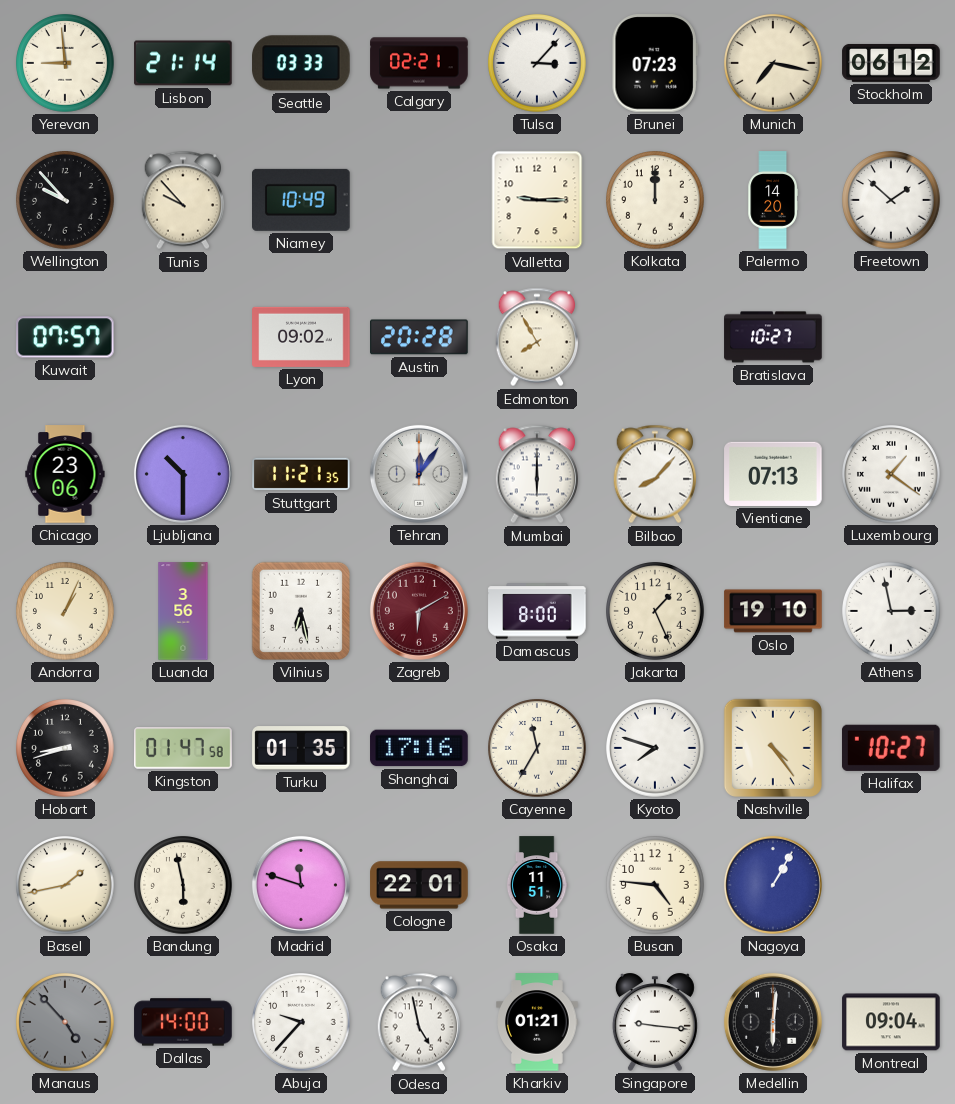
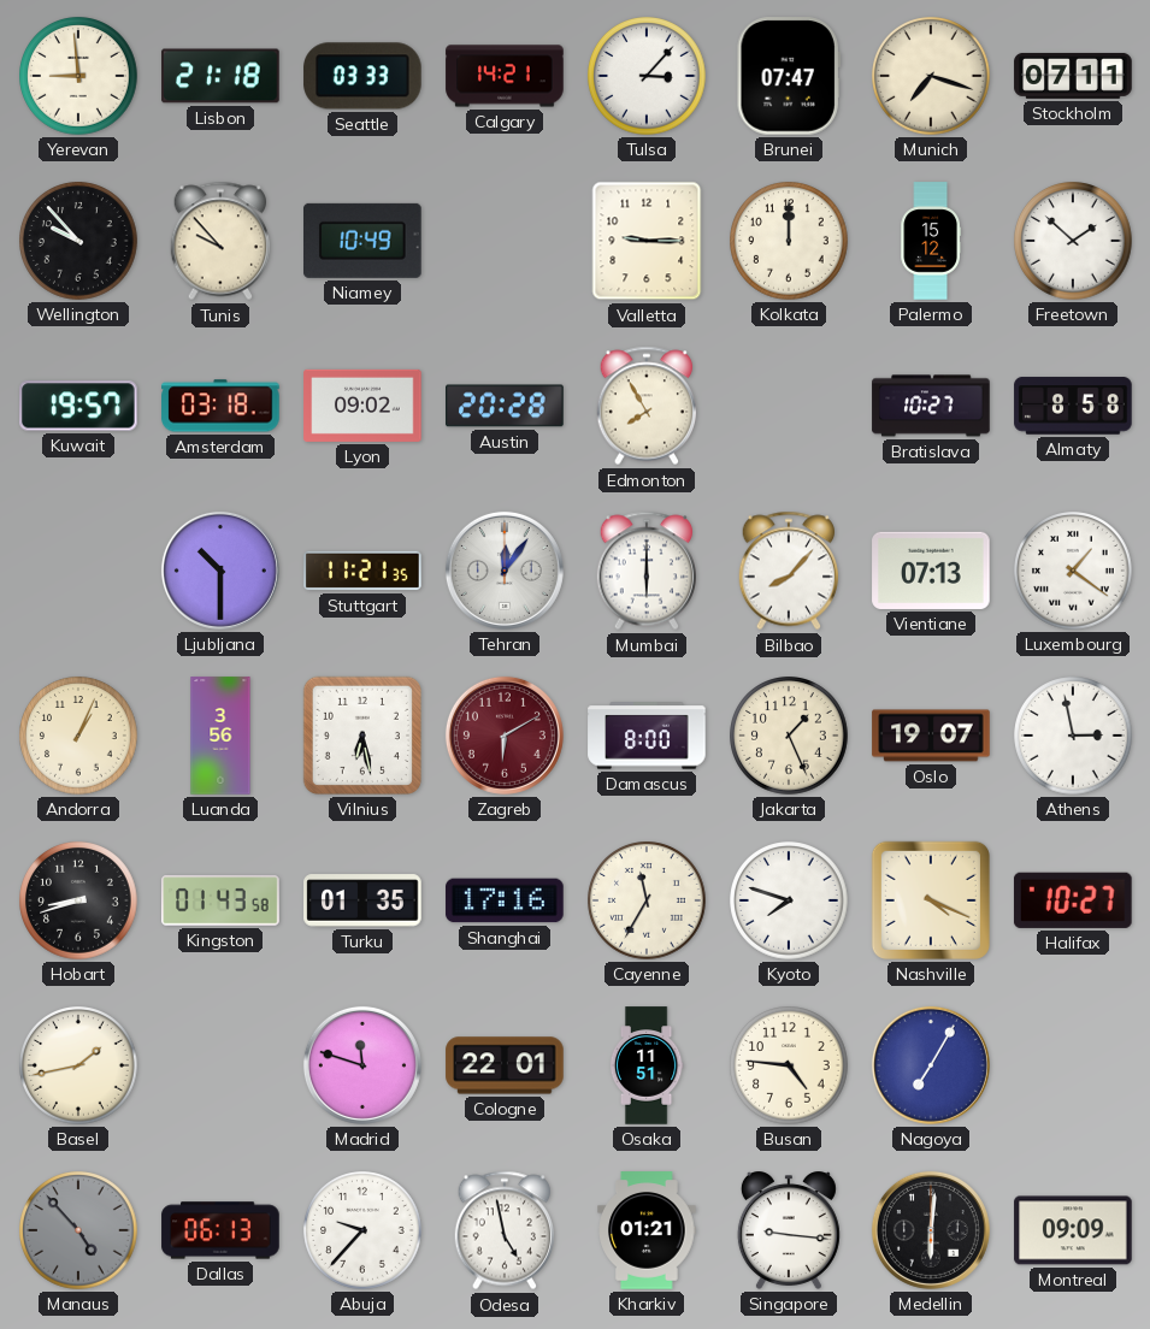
Lisbon: 21:14 -> 21:18 (220, 76)
Calgary: 02:21 -> 14:21 (505, 76)
Brunei: 07:23 -> 07:47 (789, 76)
Munich: 7:17 -> 7:18 (931, 76)
Stockholm: 06:12 -> 07:11 (1073, 76)
Palermo: 14:20 -> 15:12 (930, 241)
Kuwait: 07:57 -> 19:57 (78, 406)
Amsterdam: none -> 03:18 (220, 406)
Almaty: none -> 8:58 (1073, 406)
Chicago: 23:06 -> none (65, 474)
Oslo: 19:10 -> 19:07 (931, 736)
Kingston: 01:47 -> 01:43 (220, 900)
Nashville: 4:24 -> 4:19 (931, 900)
Bandung: 5:58 -> none (183, 885)
Nagoya: 1:05 -> 7:05 (931, 1065)
Dallas: 14:00 -> 06:13 (220, 1230)
Montreal: 09:04 -> 09:09 (1073, 1230)
